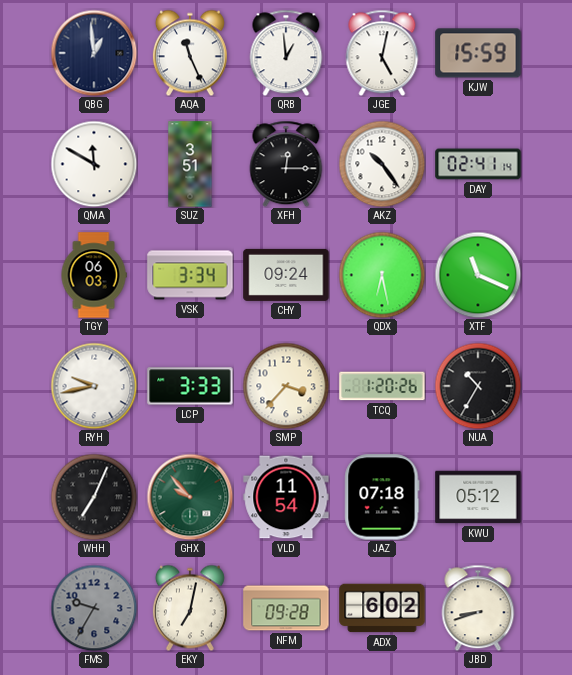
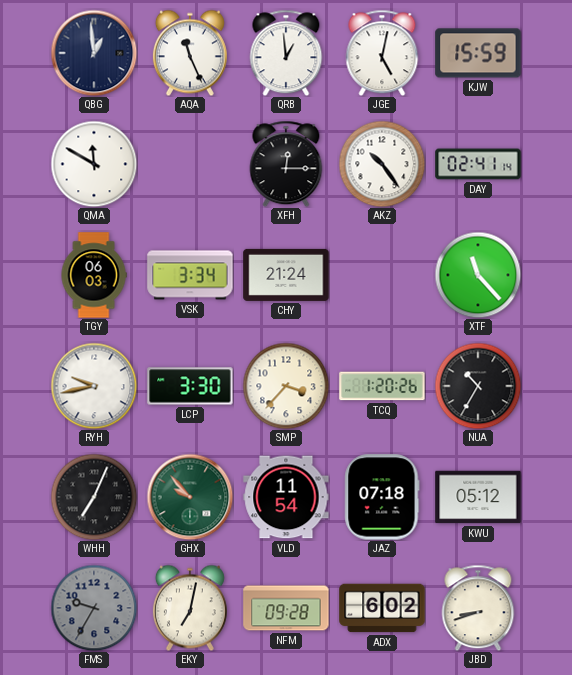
SUZ: 3:51 -> none (190, 164)
CHY: 09:24 -> 21:24 (286, 275)
QDX: 6:28 -> none (382, 275)
XTF: 11:19 -> 11:23 (478, 275)
LCP: 3:33 -> 3:30 (190, 386)
